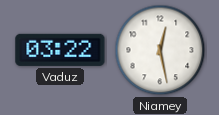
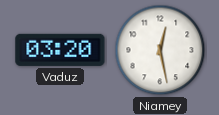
Vaduz: 03:22 -> 03:20 (60, 50)
